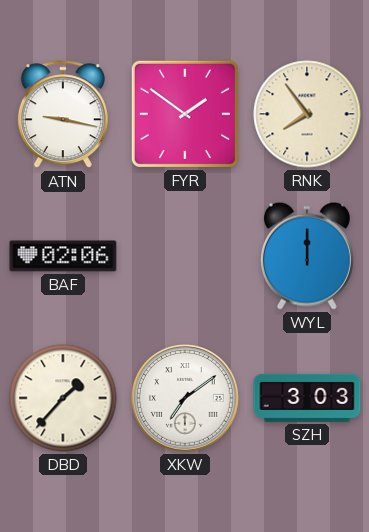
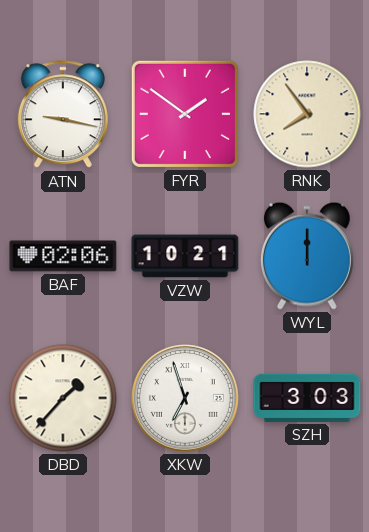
VZW: none -> 10:21 (185, 256)
XKW: 7:09 -> 6:57 (185, 398)
